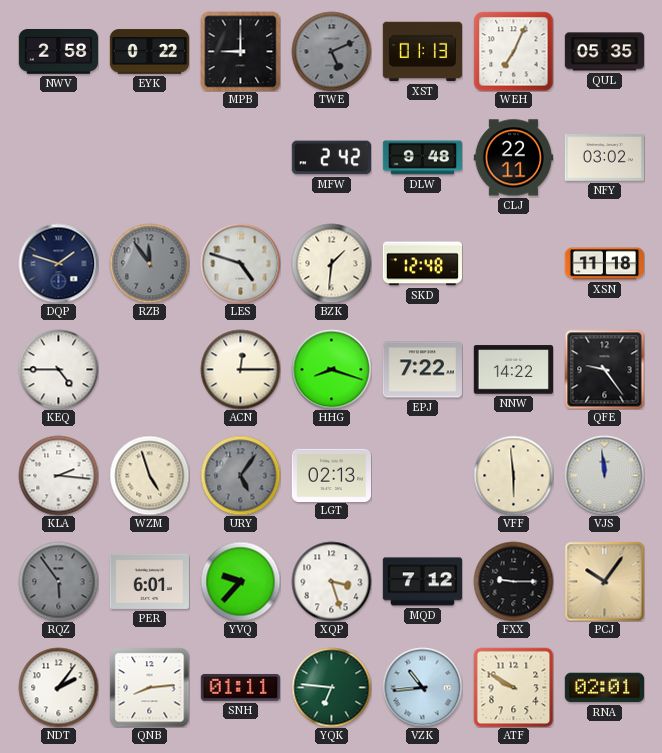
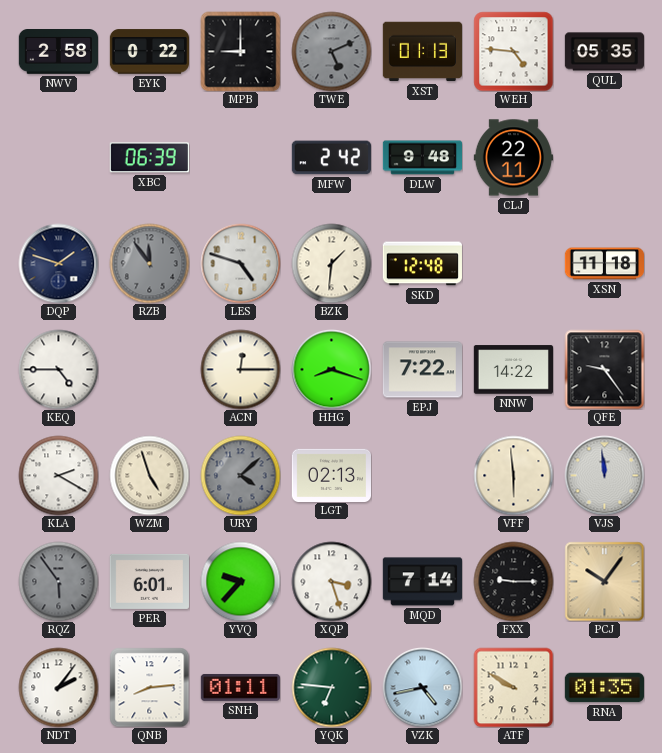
WEH: 7:04 -> 4:46 (513, 51)
XBC: none -> 06:39 (149, 158)
NFY: 03:02 -> none (604, 158)
KLA: 2:16 -> 2:20 (58, 475)
URY: 5:06 -> 4:08 (240, 475)
MQD: 7:12 -> 7:14 (422, 582)
VZK: 10:44 -> 4:43 (422, 687)
RNA: 02:01 -> 01:35 (604, 688)
